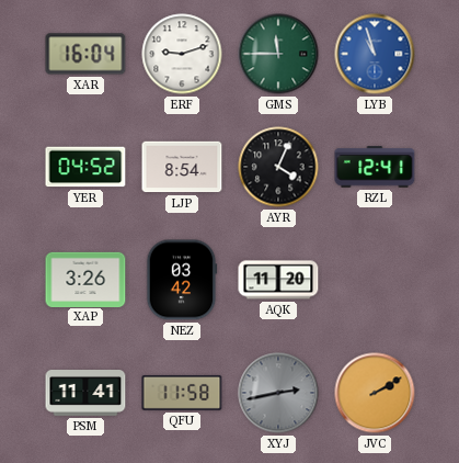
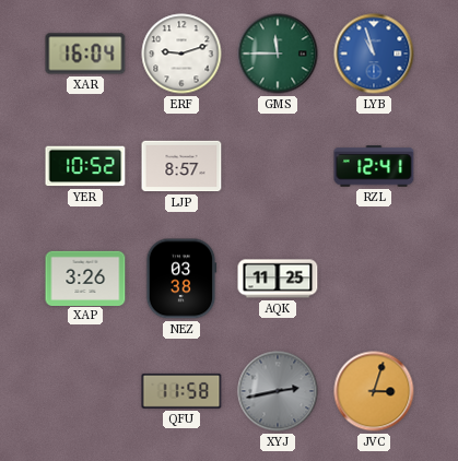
YER: 04:52 -> 10:52 (85, 166)
LJP: 8:54 -> 8:57 (181, 166)
AYR: 4:04 -> none (278, 167)
NEZ: 03:42 -> 03:38 (181, 279)
AQK: 11:20 -> 11:25 (278, 279)
PSM: 11:41 -> none (85, 394)
JVC: 2:10 -> 3:03 (374, 391)
